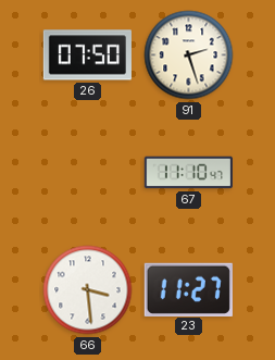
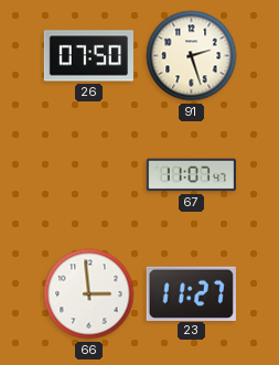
67: 11:10 -> 11:07 (191, 175)
66: 3:29 -> 2:59 (89, 294)
